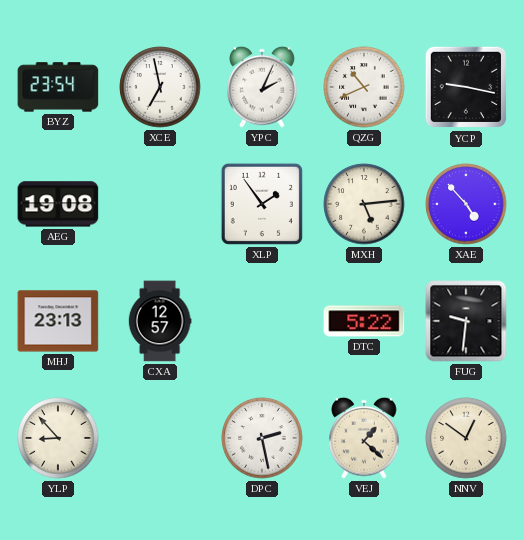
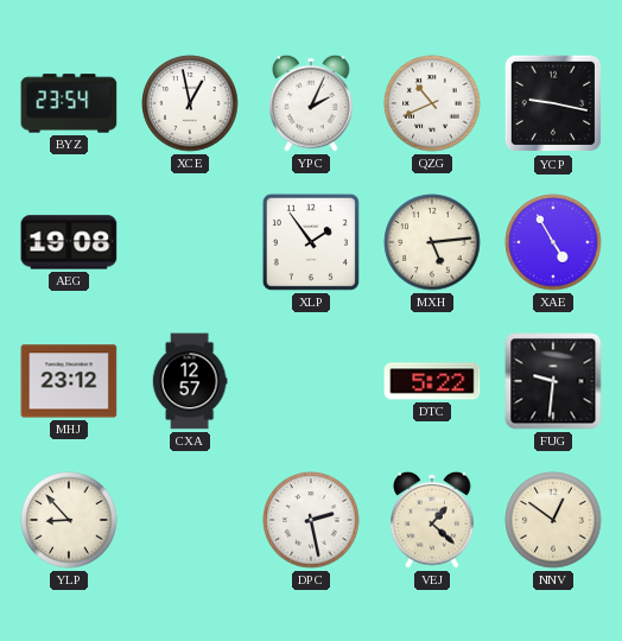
XCE: 6:58 -> 12:58 (190, 103)
XAE: 4:53 -> 4:55 (553, 242)
MHJ: 23:13 -> 23:12 (69, 381)
